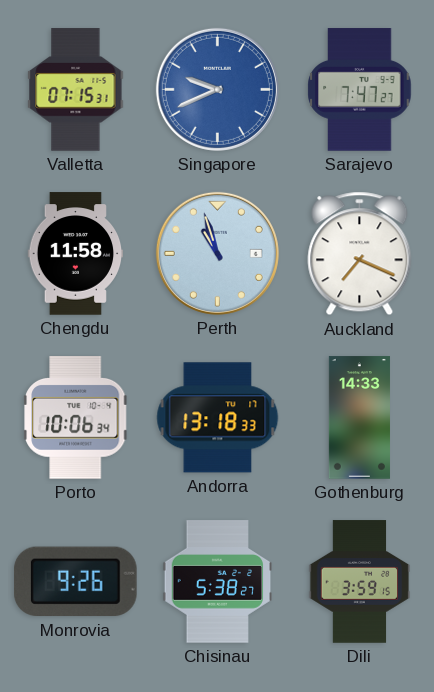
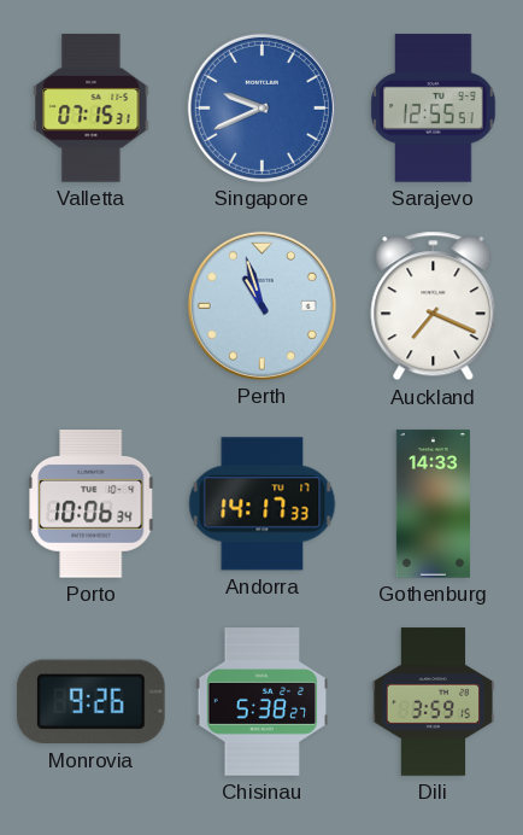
Sarajevo: 7:47 -> 12:55 (434, 109)
Chengdu: 11:58 -> none (76, 254)
Andorra: 13:18 -> 14:17 (263, 504)
